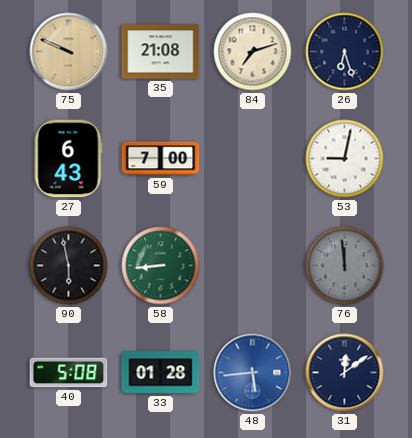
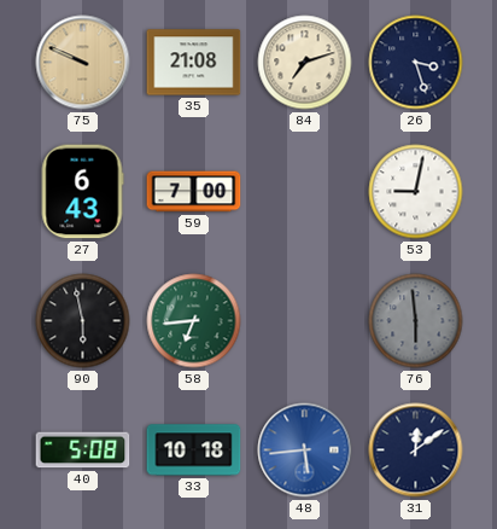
26: 6:27 -> 3:27 (416, 63)
58: 8:44 -> 6:44 (194, 321)
76: 11:59 -> 5:59 (416, 321)
33: 01:28 -> 10:18 (194, 450)
